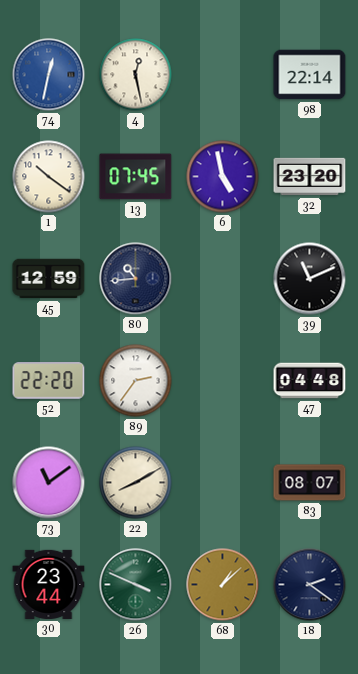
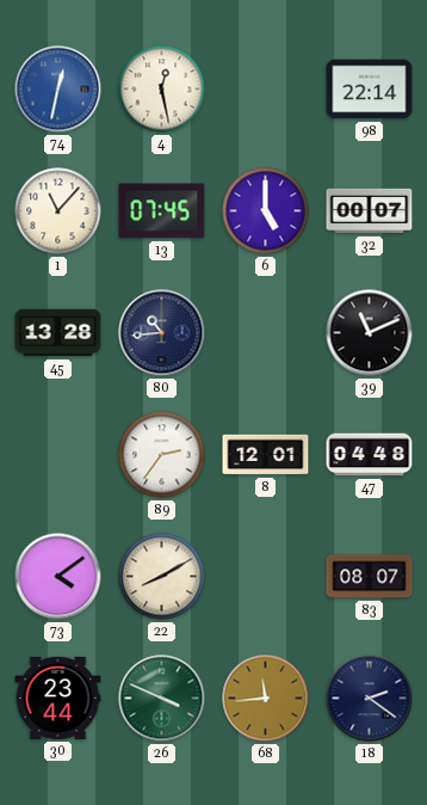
1: 10:21 -> 11:07 (58, 211)
6: 4:58 -> 5:00 (266, 211)
32: 23:20 -> 00:07 (370, 211)
45: 12:59 -> 13:28 (58, 333)
52: 22:20 -> none (49, 381)
8: none -> 12:01 (266, 455)
73: 11:09 -> 4:09 (58, 577)
68: 1:08 -> 11:44 (266, 699)
